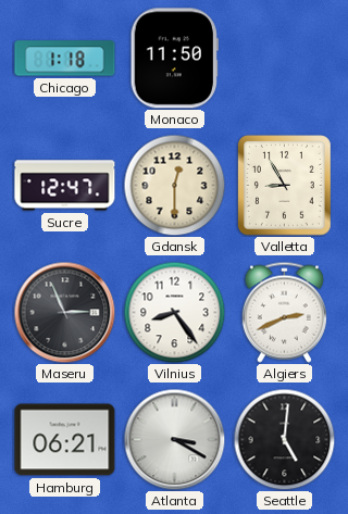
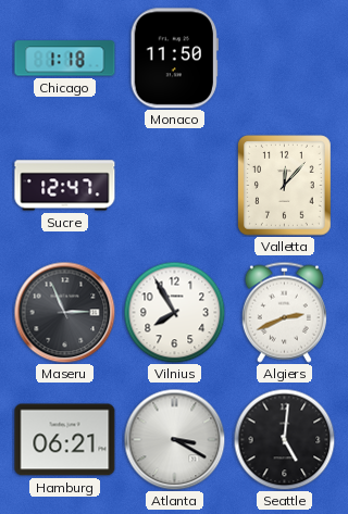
Gdansk: 12:30 -> none (174, 185)
Valletta: 8:55 -> 12:07 (285, 186)
Vilnius: 8:24 -> 7:55 (174, 312)
